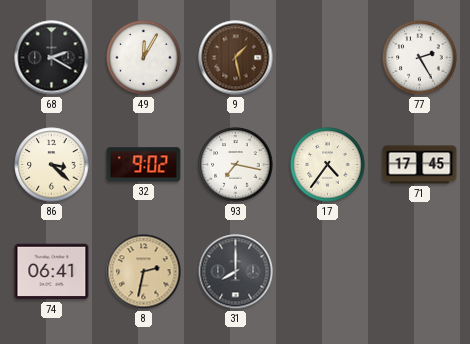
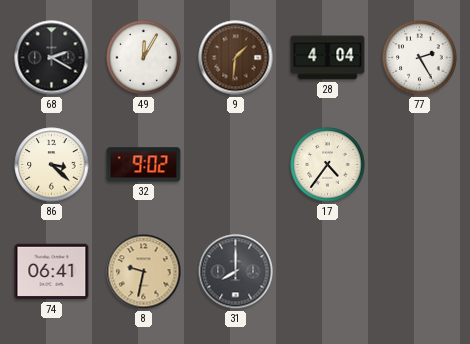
9: 1:28 -> 1:31 (236, 58)
28: none -> 4:04 (328, 58)
93: 7:17 -> none (236, 165)
71: 17:45 -> none (420, 165)
8: 2:32 -> 9:32 (144, 272)
